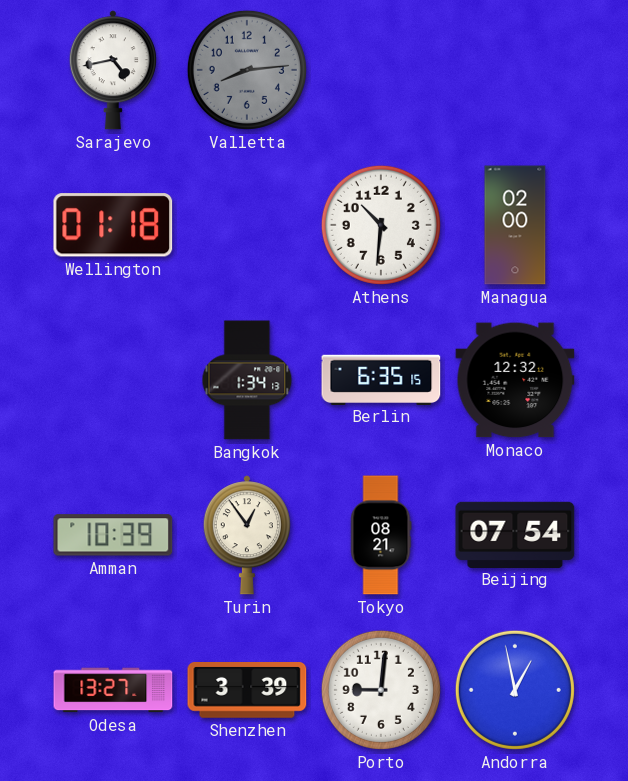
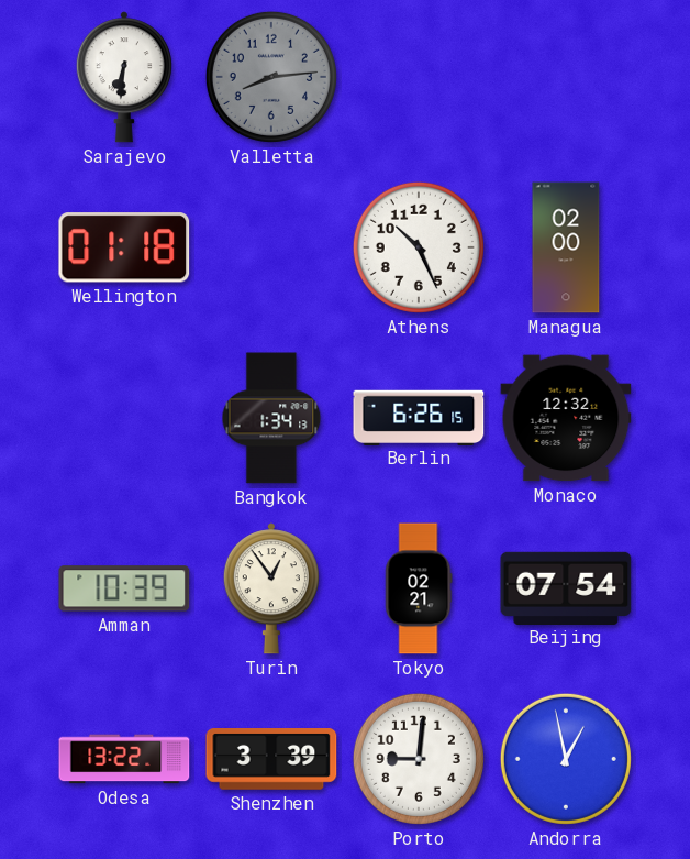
Sarajevo: 4:43 -> 6:31 (124, 77)
Athens: 10:31 -> 10:26 (419, 247)
Berlin: 6:35 -> 6:26 (419, 417)
Tokyo: 08:21 -> 02:21 (419, 588)
Odesa: 13:27 -> 13:22 (124, 759)
